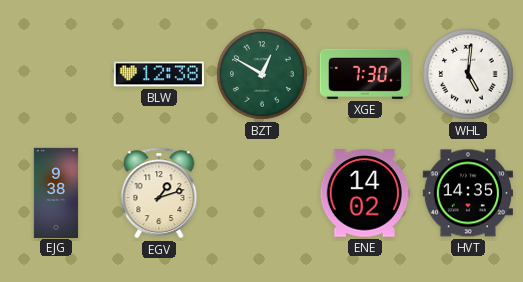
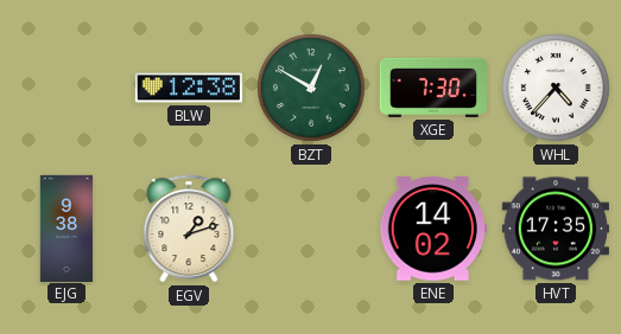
WHL: 5:01 -> 4:37 (556, 88)
HVT: 14:35 -> 17:35 (556, 229)
